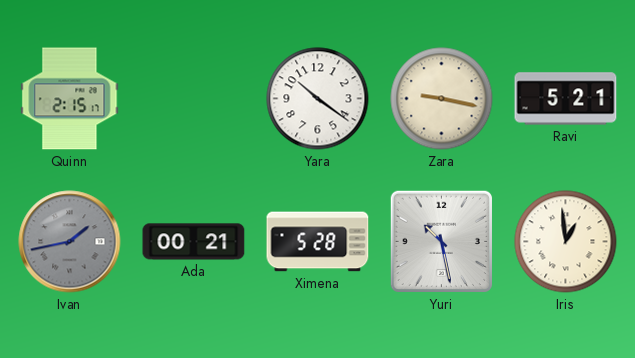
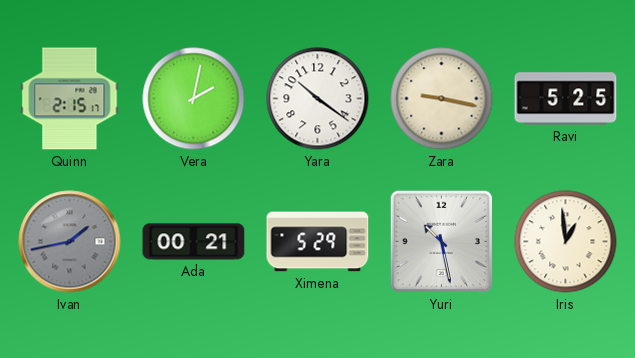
Vera: none -> 2:02 (194, 99)
Ravi: 5:21 -> 5:25 (566, 99)
Ximena: 5:28 -> 5:29 (318, 242)
